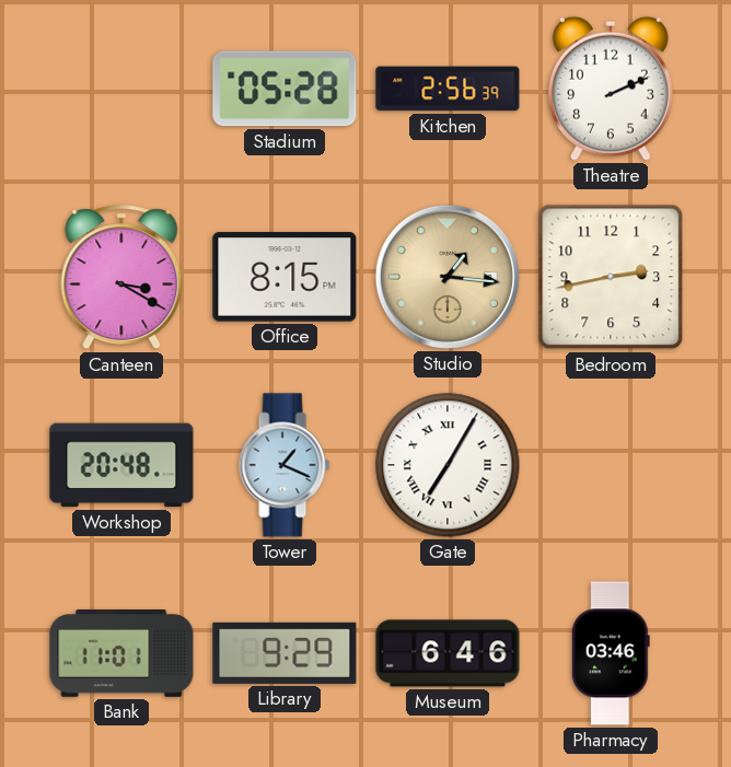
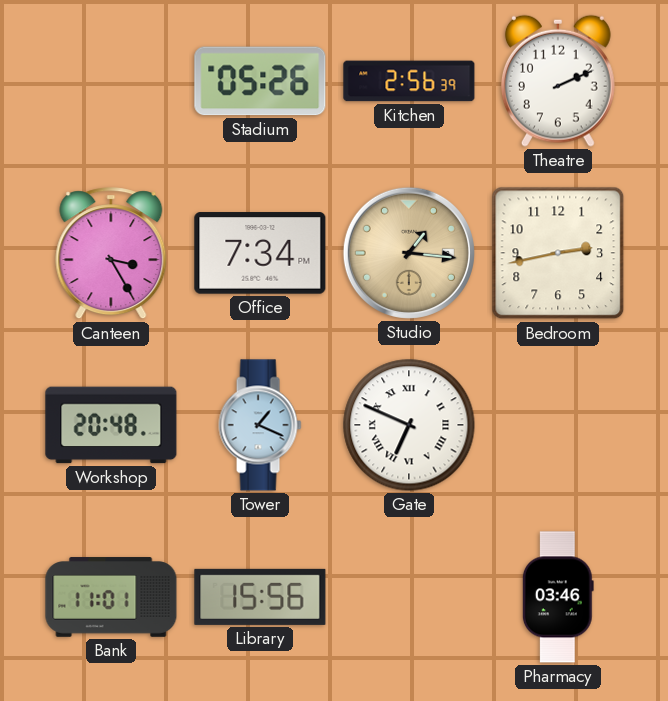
Stadium: 05:28 -> 05:26 (260, 81)
Canteen: 3:20 -> 3:25 (111, 254)
Office: 8:15 -> 7:34 (260, 253)
Gate: 7:05 -> 6:49 (409, 425)
Library: 9:29 -> 15:56 (260, 597)
Museum: 6:46 -> none (448, 653)
